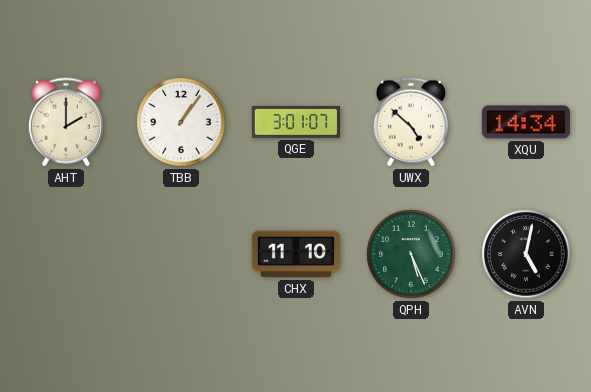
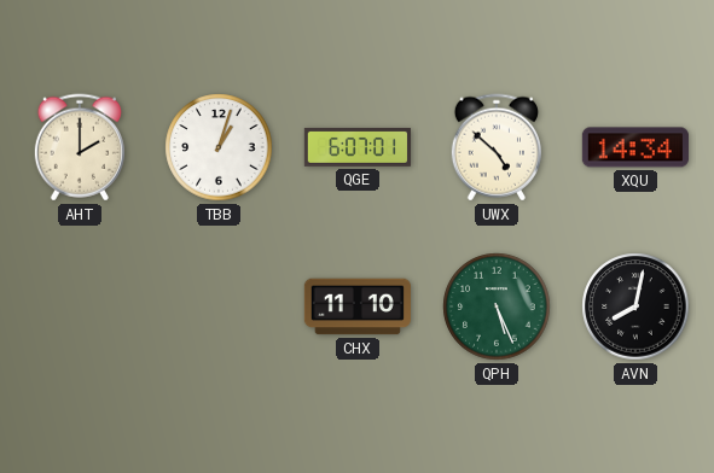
TBB: 1:06 -> 1:03 (219, 147)
QGE: 3:01 -> 6:07 (356, 147)
AVN: 5:02 -> 8:02 (635, 306)
